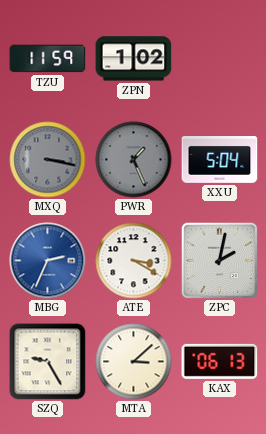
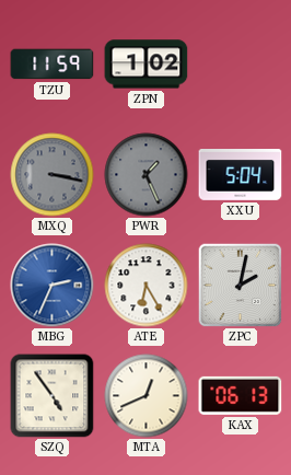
ATE: 3:20 -> 6:25 (147, 286)
SZQ: 9:25 -> 4:54 (53, 396)
MTA: 3:08 -> 12:41 (147, 396)
